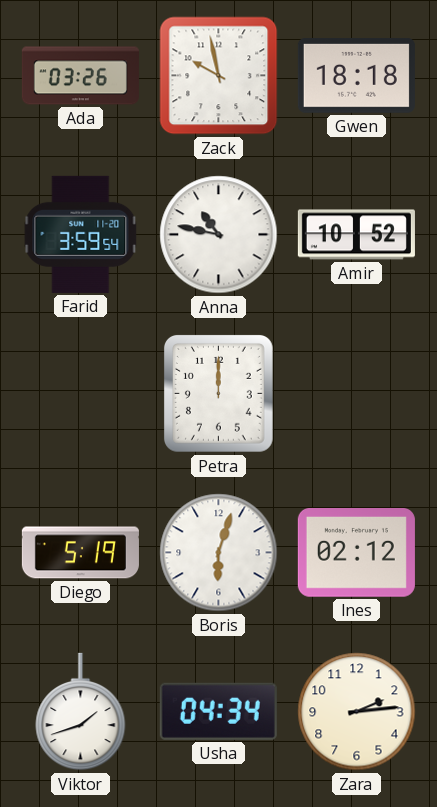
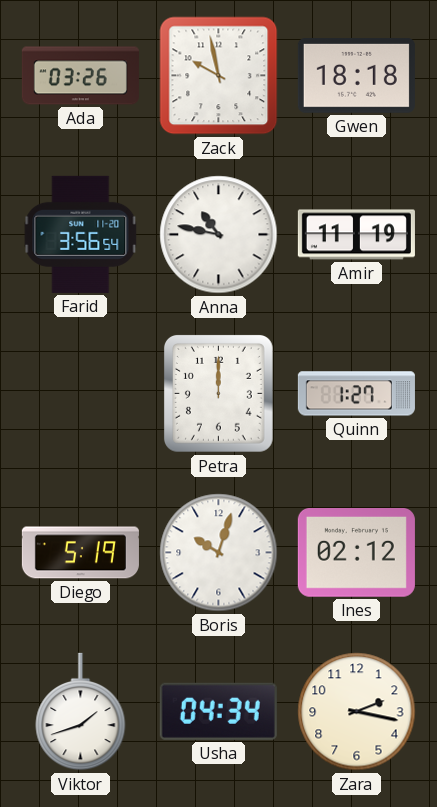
Farid: 3:59 -> 3:56 (81, 234)
Amir: 10:52 -> 11:19 (356, 235)
Quinn: none -> 1:27 (356, 394)
Boris: 6:03 -> 10:03 (219, 553)
Zara: 2:14 -> 2:17 (357, 712)
